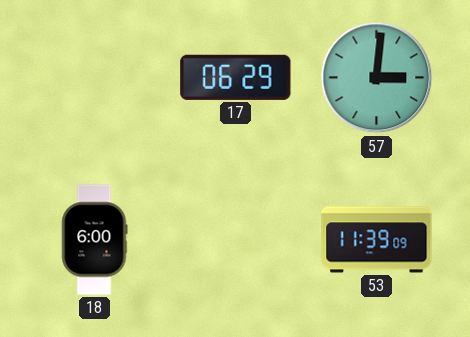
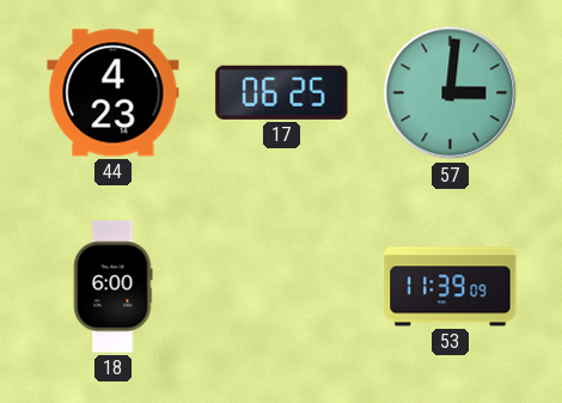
44: none -> 4:23 (114, 93)
17: 06:29 -> 06:25 (282, 92)
